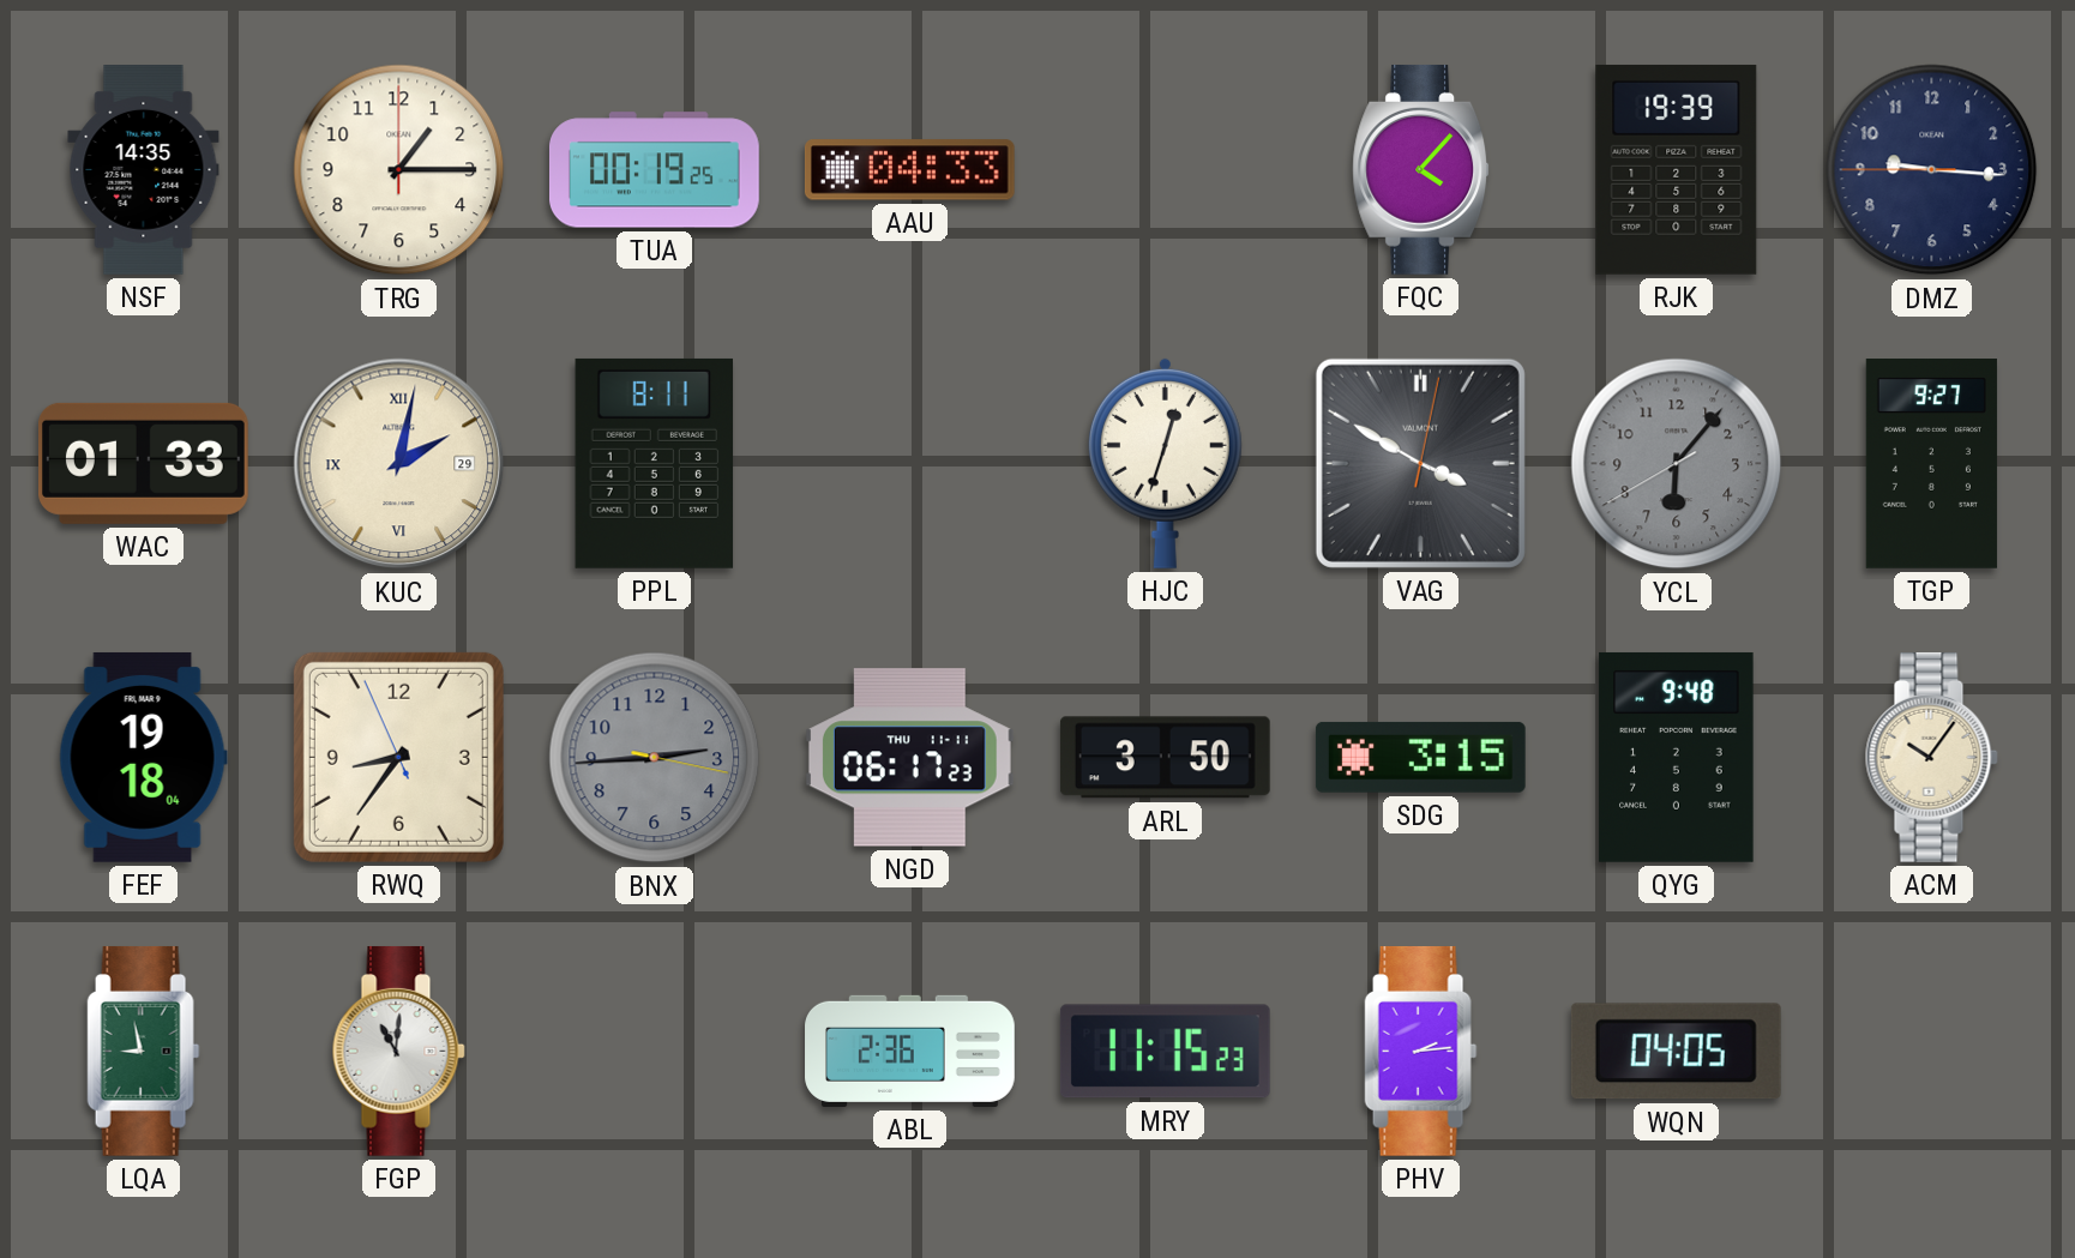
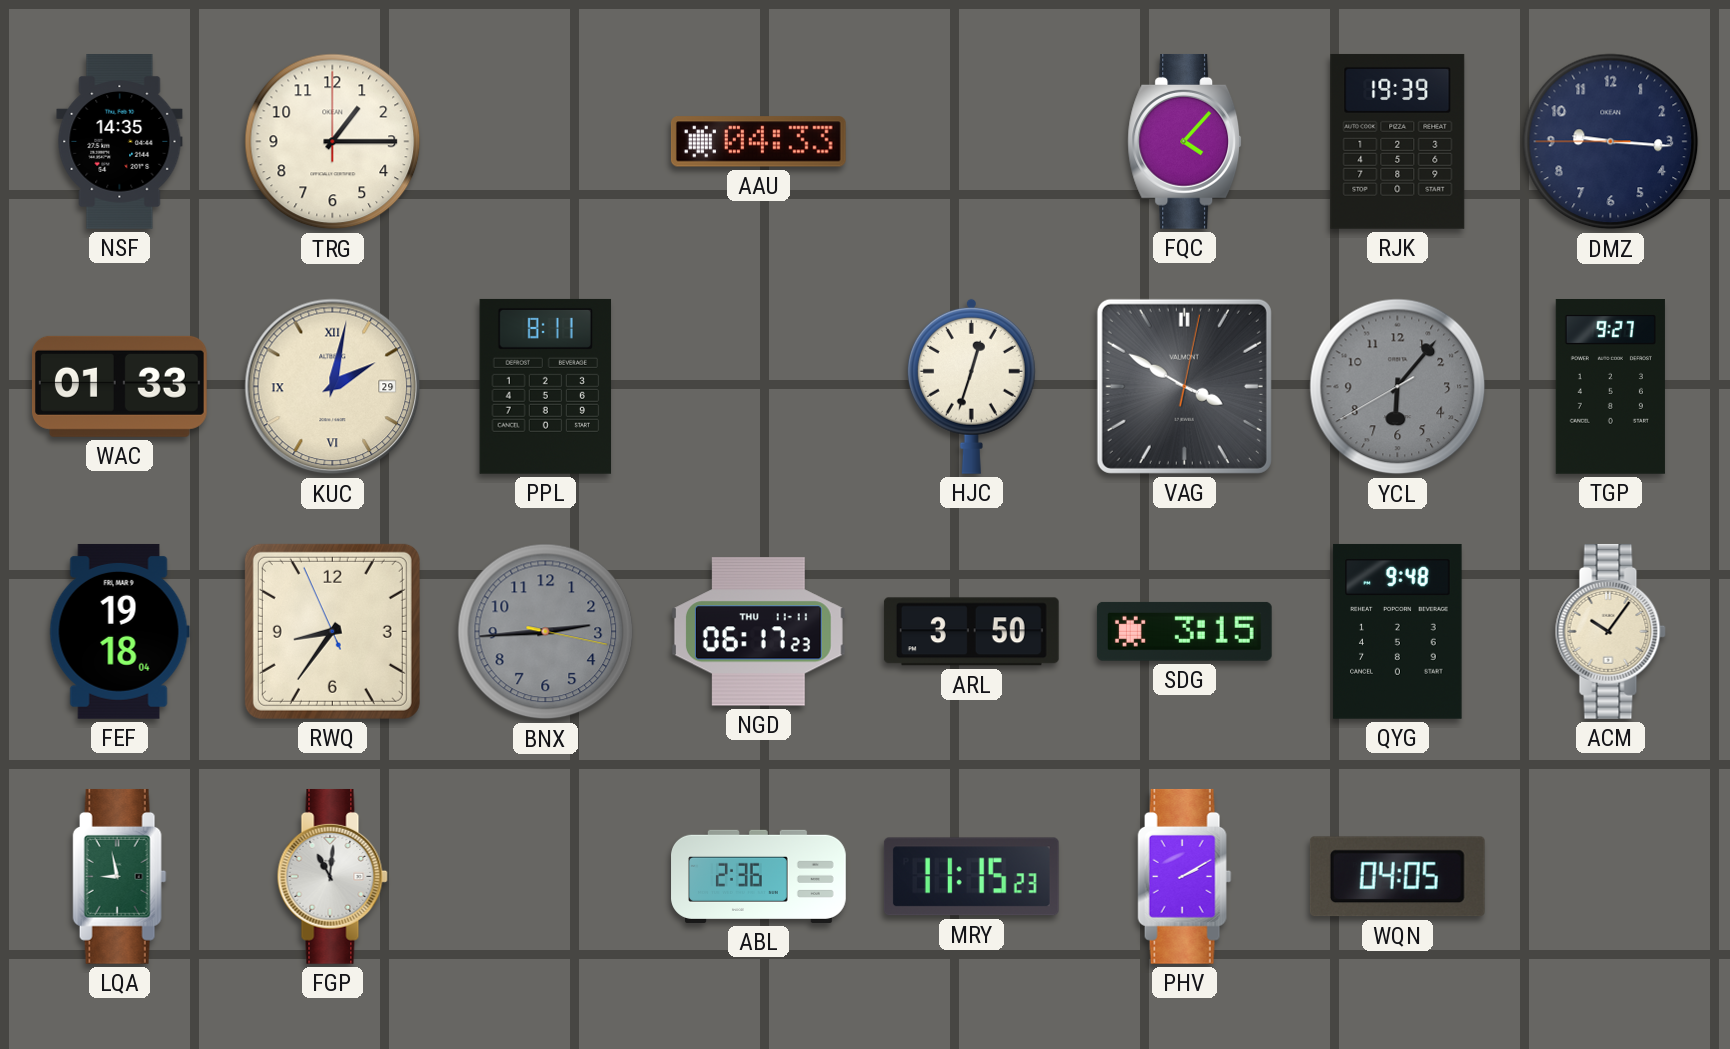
TUA: 00:19 -> none (654, 170)
PHV: 2:14 -> 2:10 (1185, 876)
